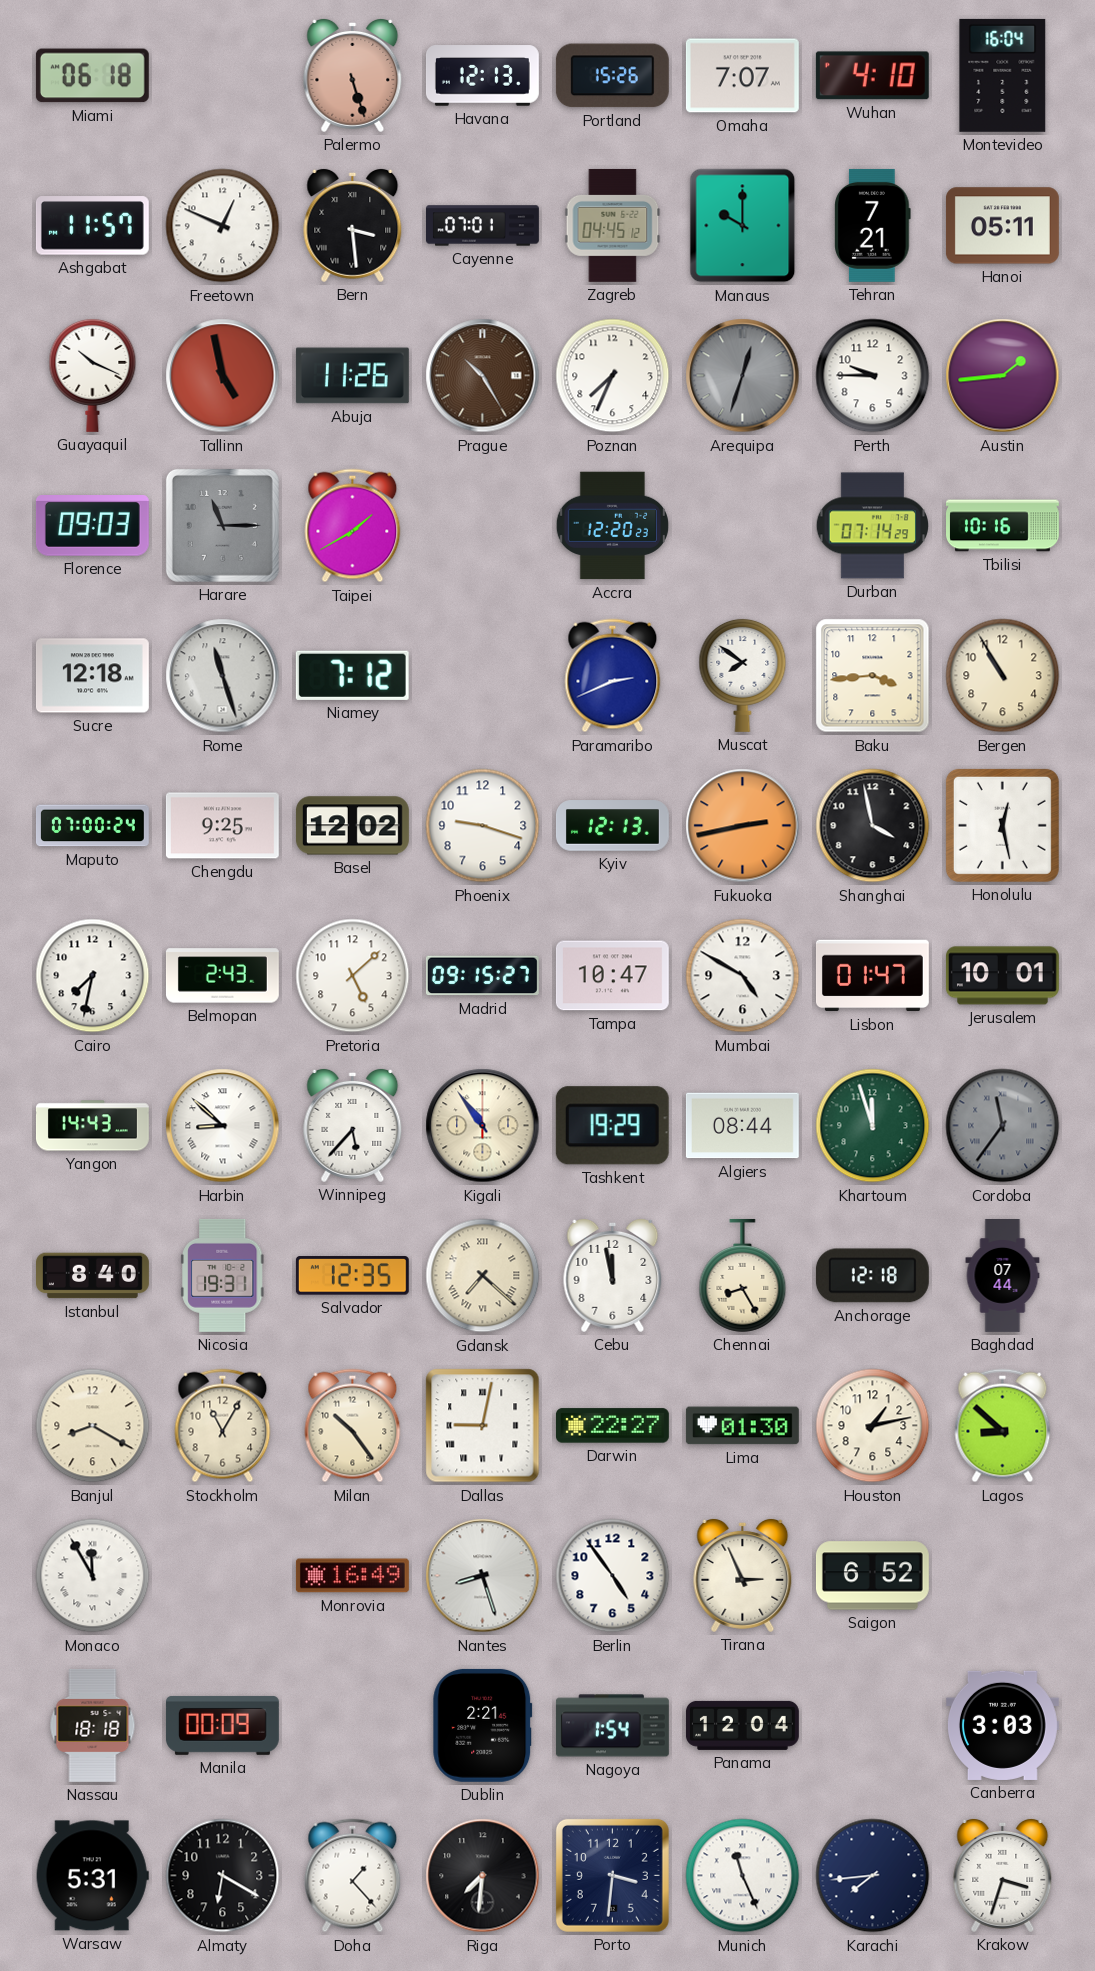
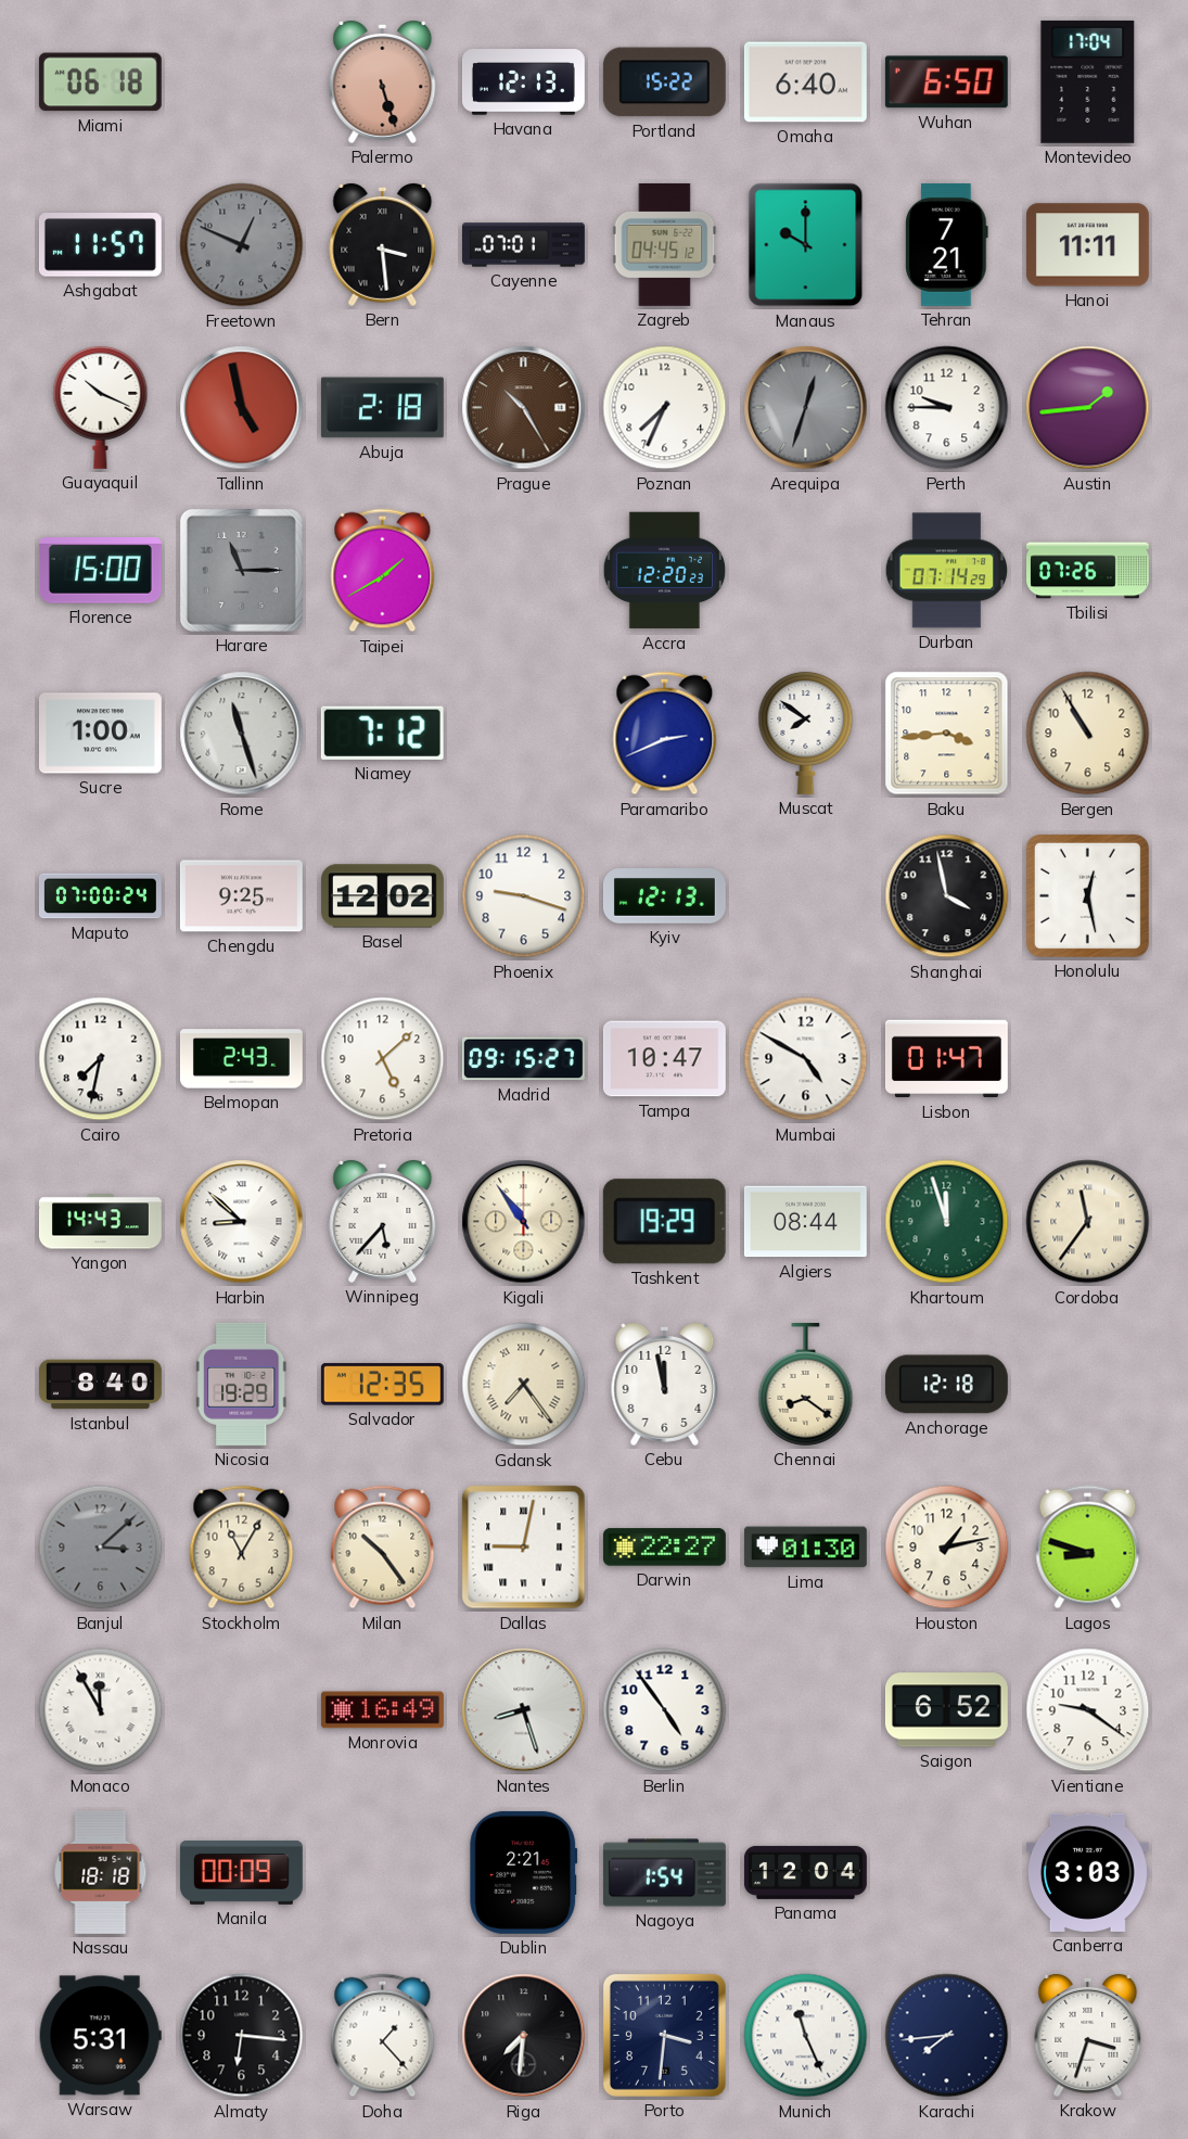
Portland: 15:26 -> 15:22 (664, 82)
Omaha: 7:07 -> 6:40 (805, 82)
Wuhan: 4:10 -> 6:50 (946, 82)
Montevideo: 16:04 -> 17:04 (1088, 81)
Freetown dial: white -> grey (242, 245)
Hanoi: 05:11 -> 11:11 (1087, 245)
Abuja: 11:26 -> 2:18 (382, 408)
Florence: 09:03 -> 15:00 (100, 571)
Tbilisi: 10:16 -> 07:26 (1088, 571)
Sucre: 12:18 -> 1:00 (100, 734)
Fukuoka: 2:43 -> none (743, 826)
Jerusalem: 10:01 -> none (1002, 976)
Cordoba dial: grey -> cream (1088, 1222)
Nicosia: 19:31 -> 19:29 (242, 1384)
Gdansk: 7:22 -> 7:24 (524, 1385)
Chennai: 8:25 -> 8:21 (806, 1384)
Baghdad: 07:44 -> none (1003, 1276)
Banjul: 8:20 -> 3:08 (101, 1548)
Banjul dial: cream -> grey (101, 1548)
Lagos: 8:52 -> 8:48 (1088, 1548)
Tirana: 2:56 -> none (743, 1575)
Vientiane: none -> 9:21 (1088, 1710)
Almaty: 6:20 -> 6:16 (242, 2036)
